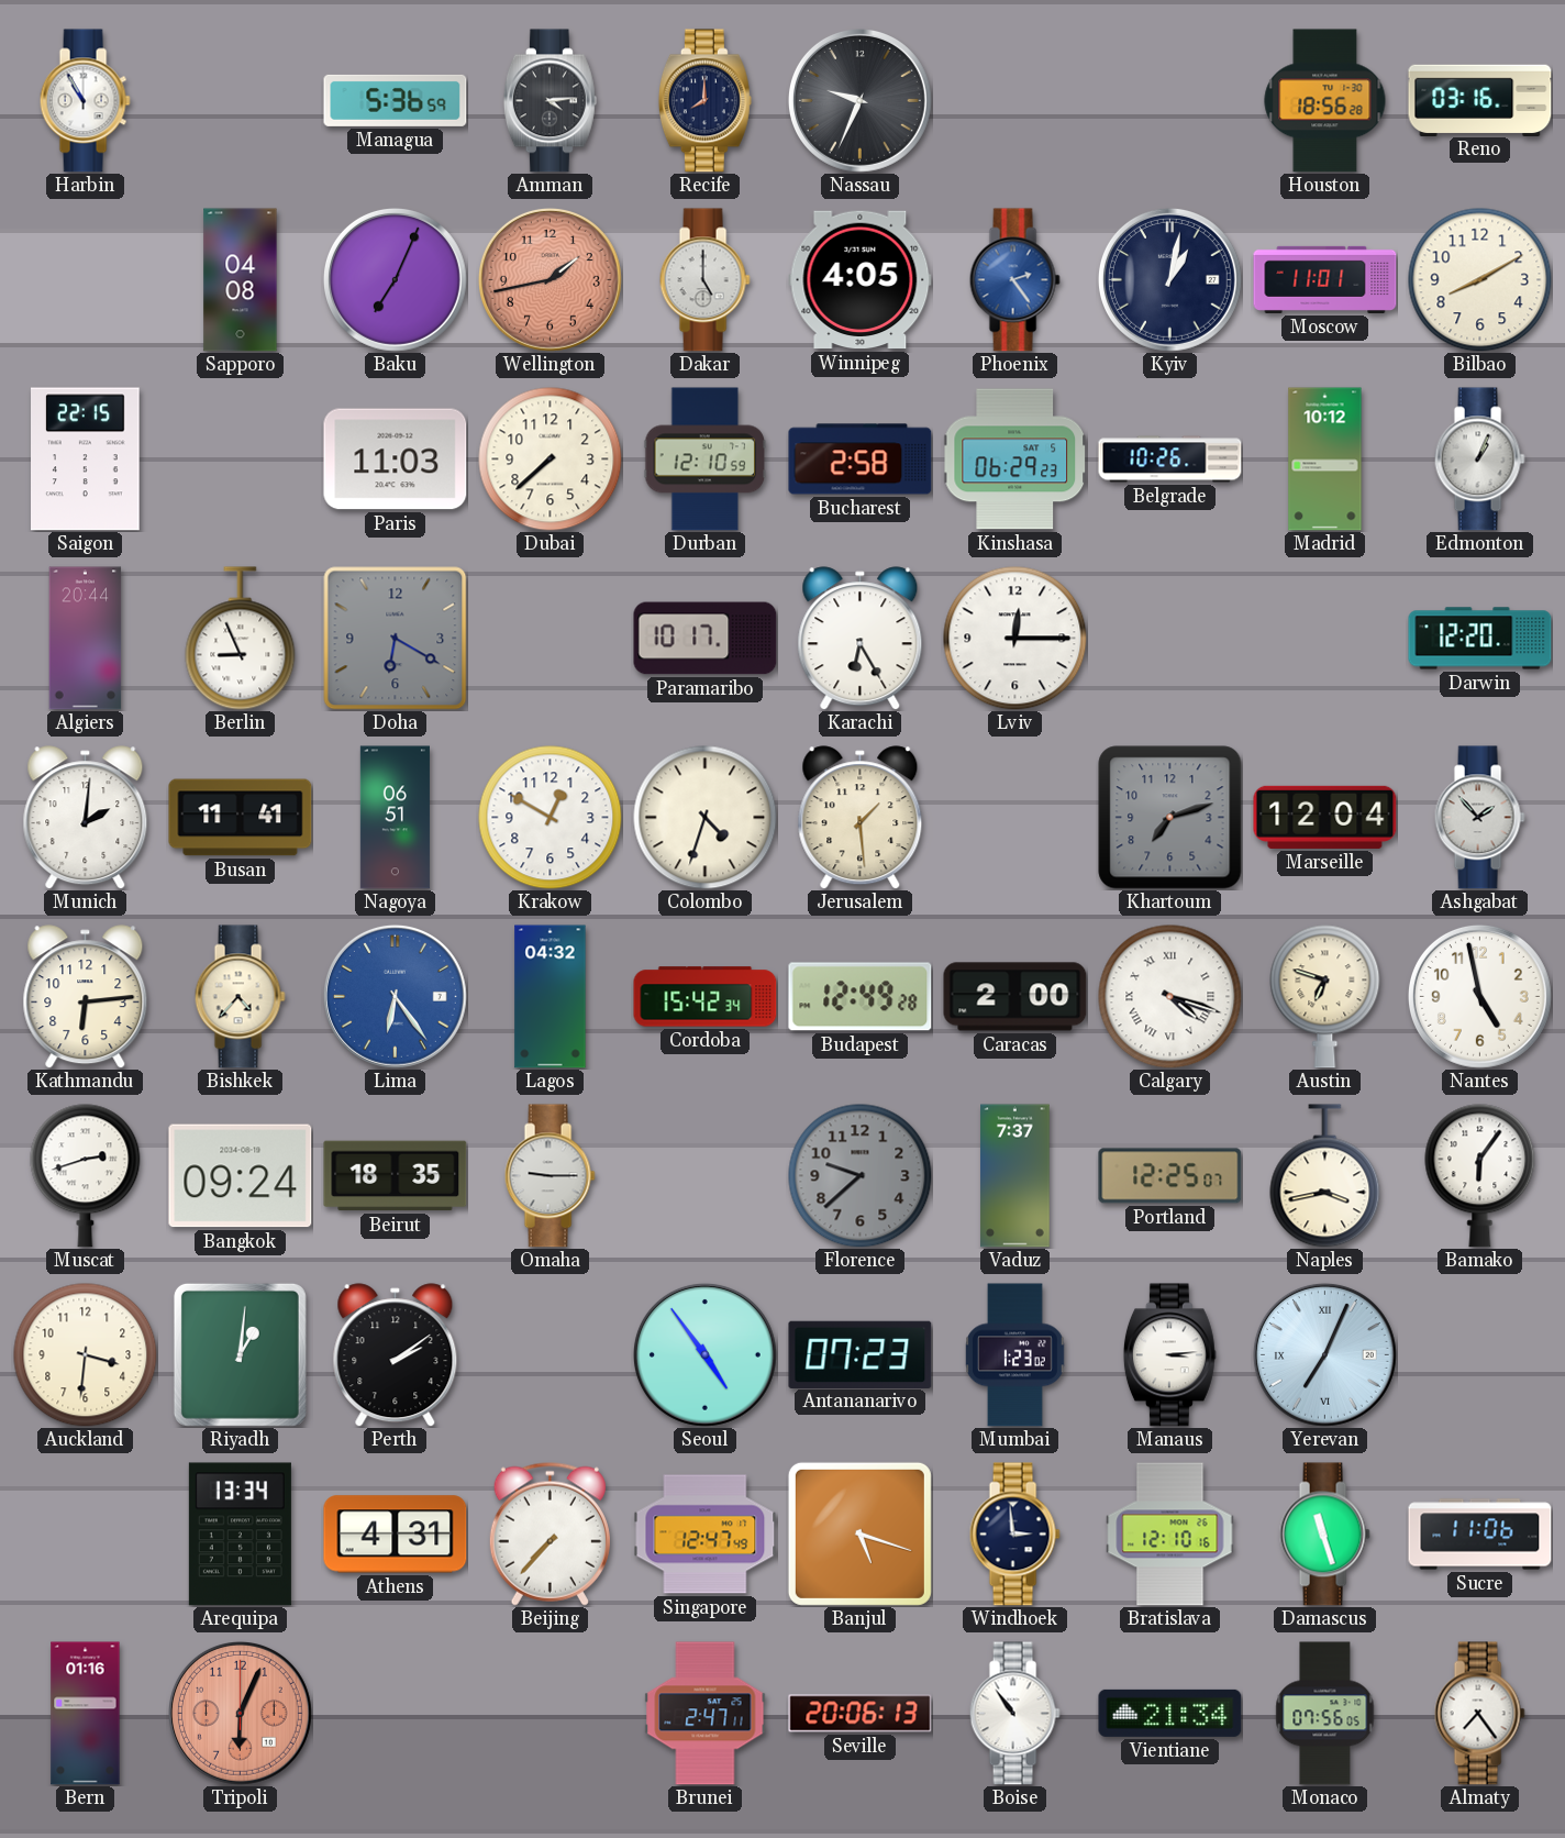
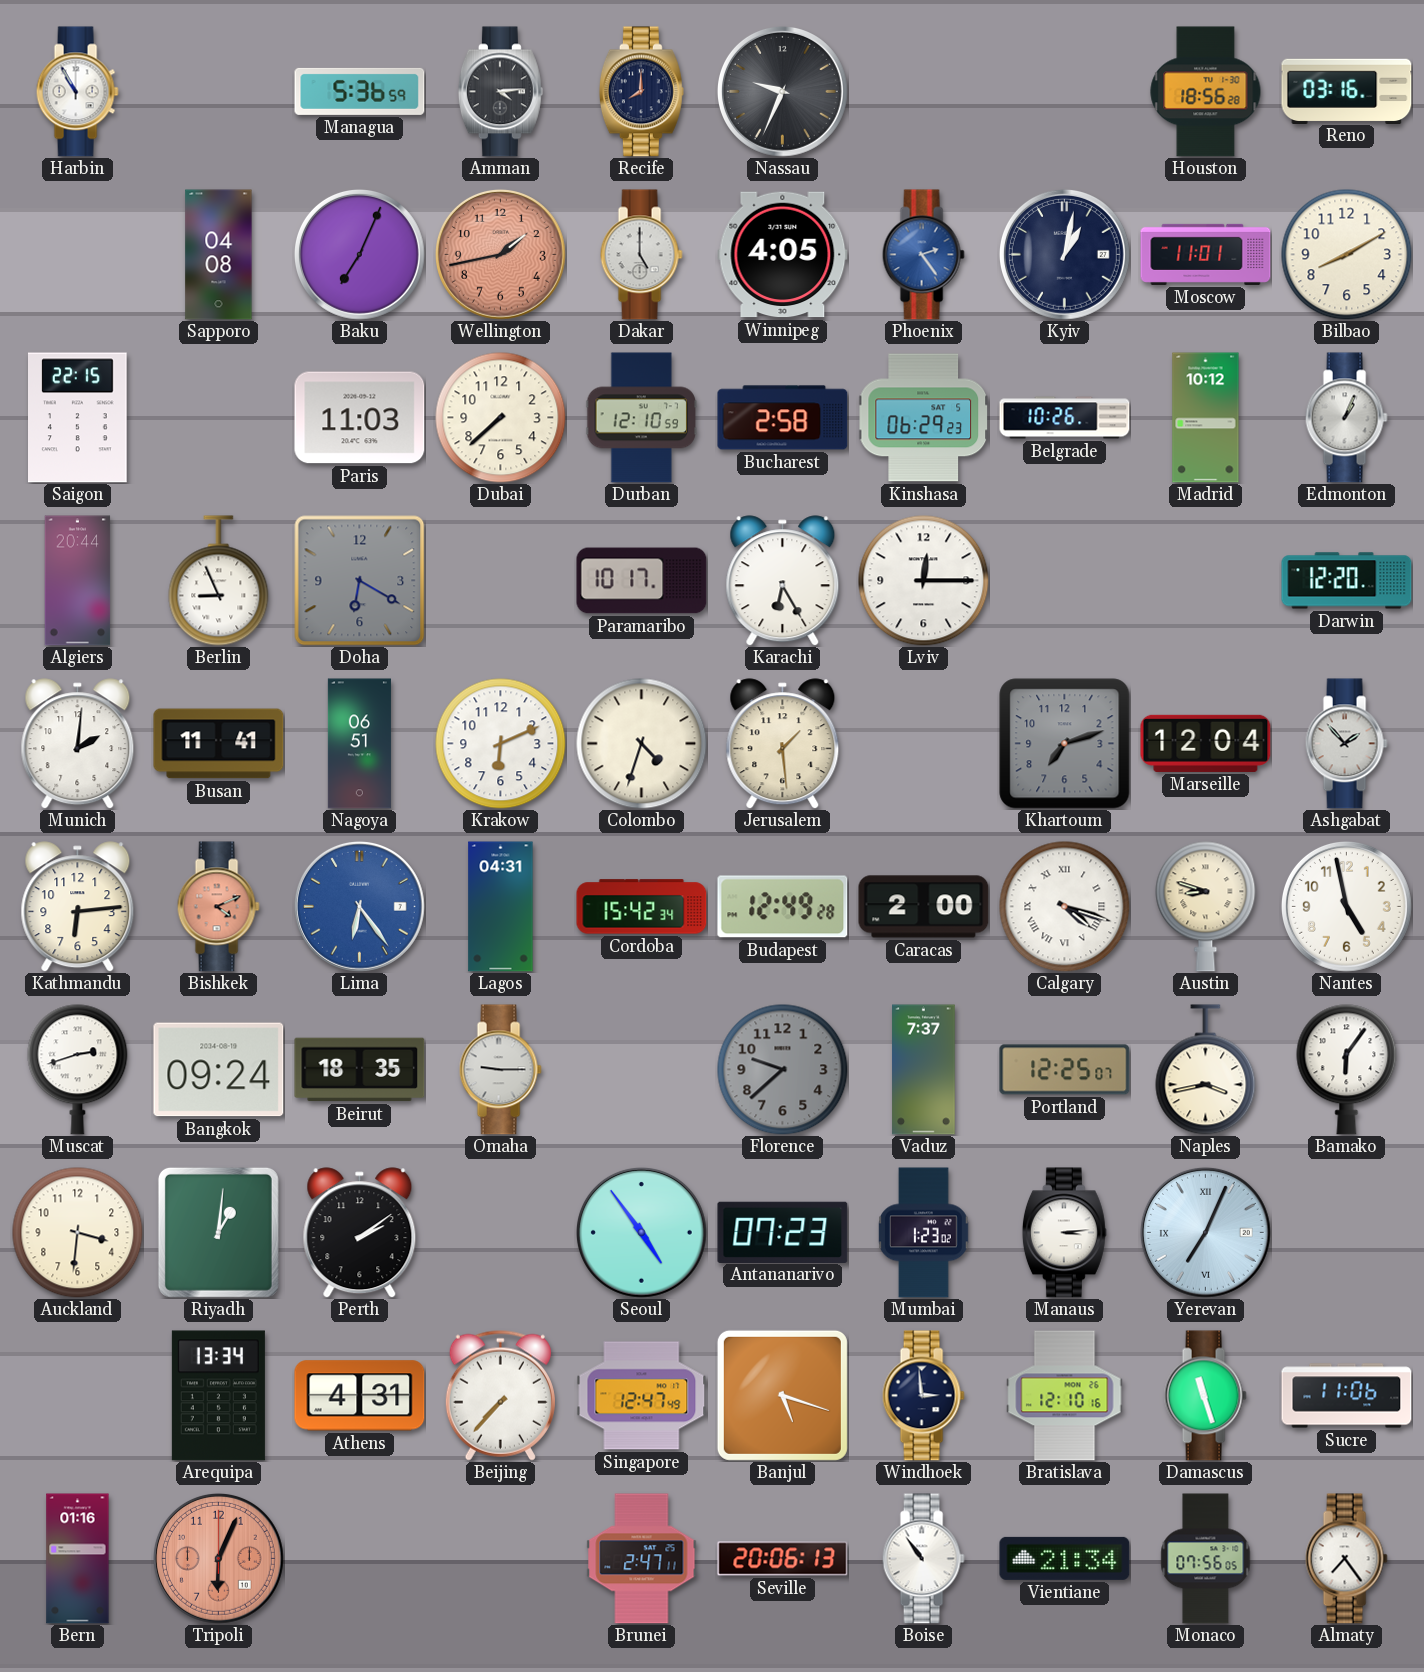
Krakow: 12:50 -> 6:11 (501, 744)
Bishkek: 4:37 -> 4:11 (218, 907)
Bishkek dial: cream -> salmon (218, 907)
Lagos: 04:32 -> 04:31 (501, 907)
Austin: 6:48 -> 8:48 (1206, 907)
